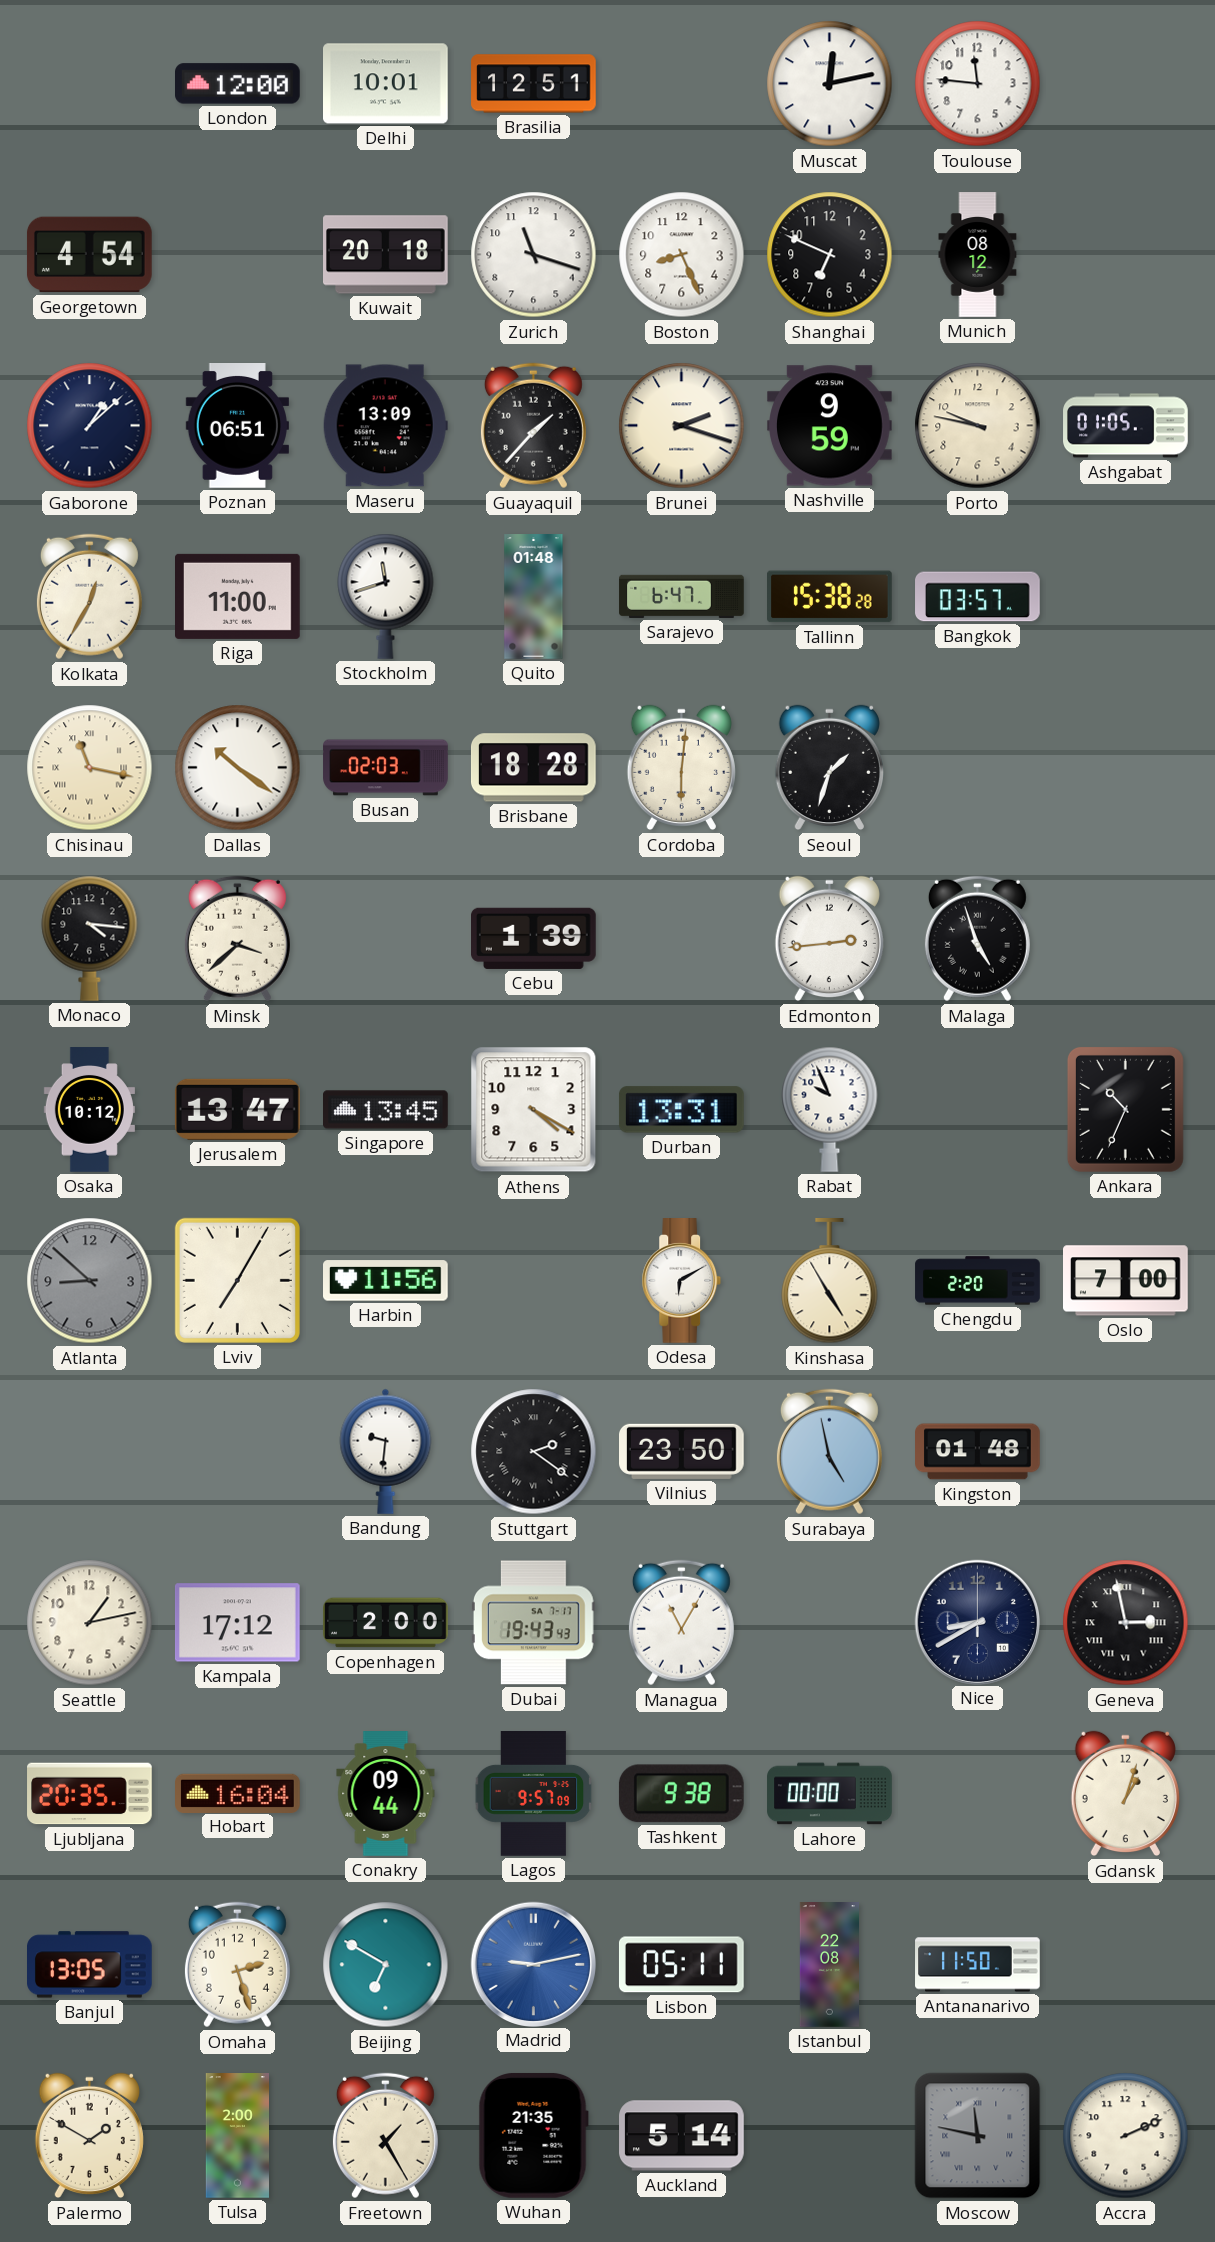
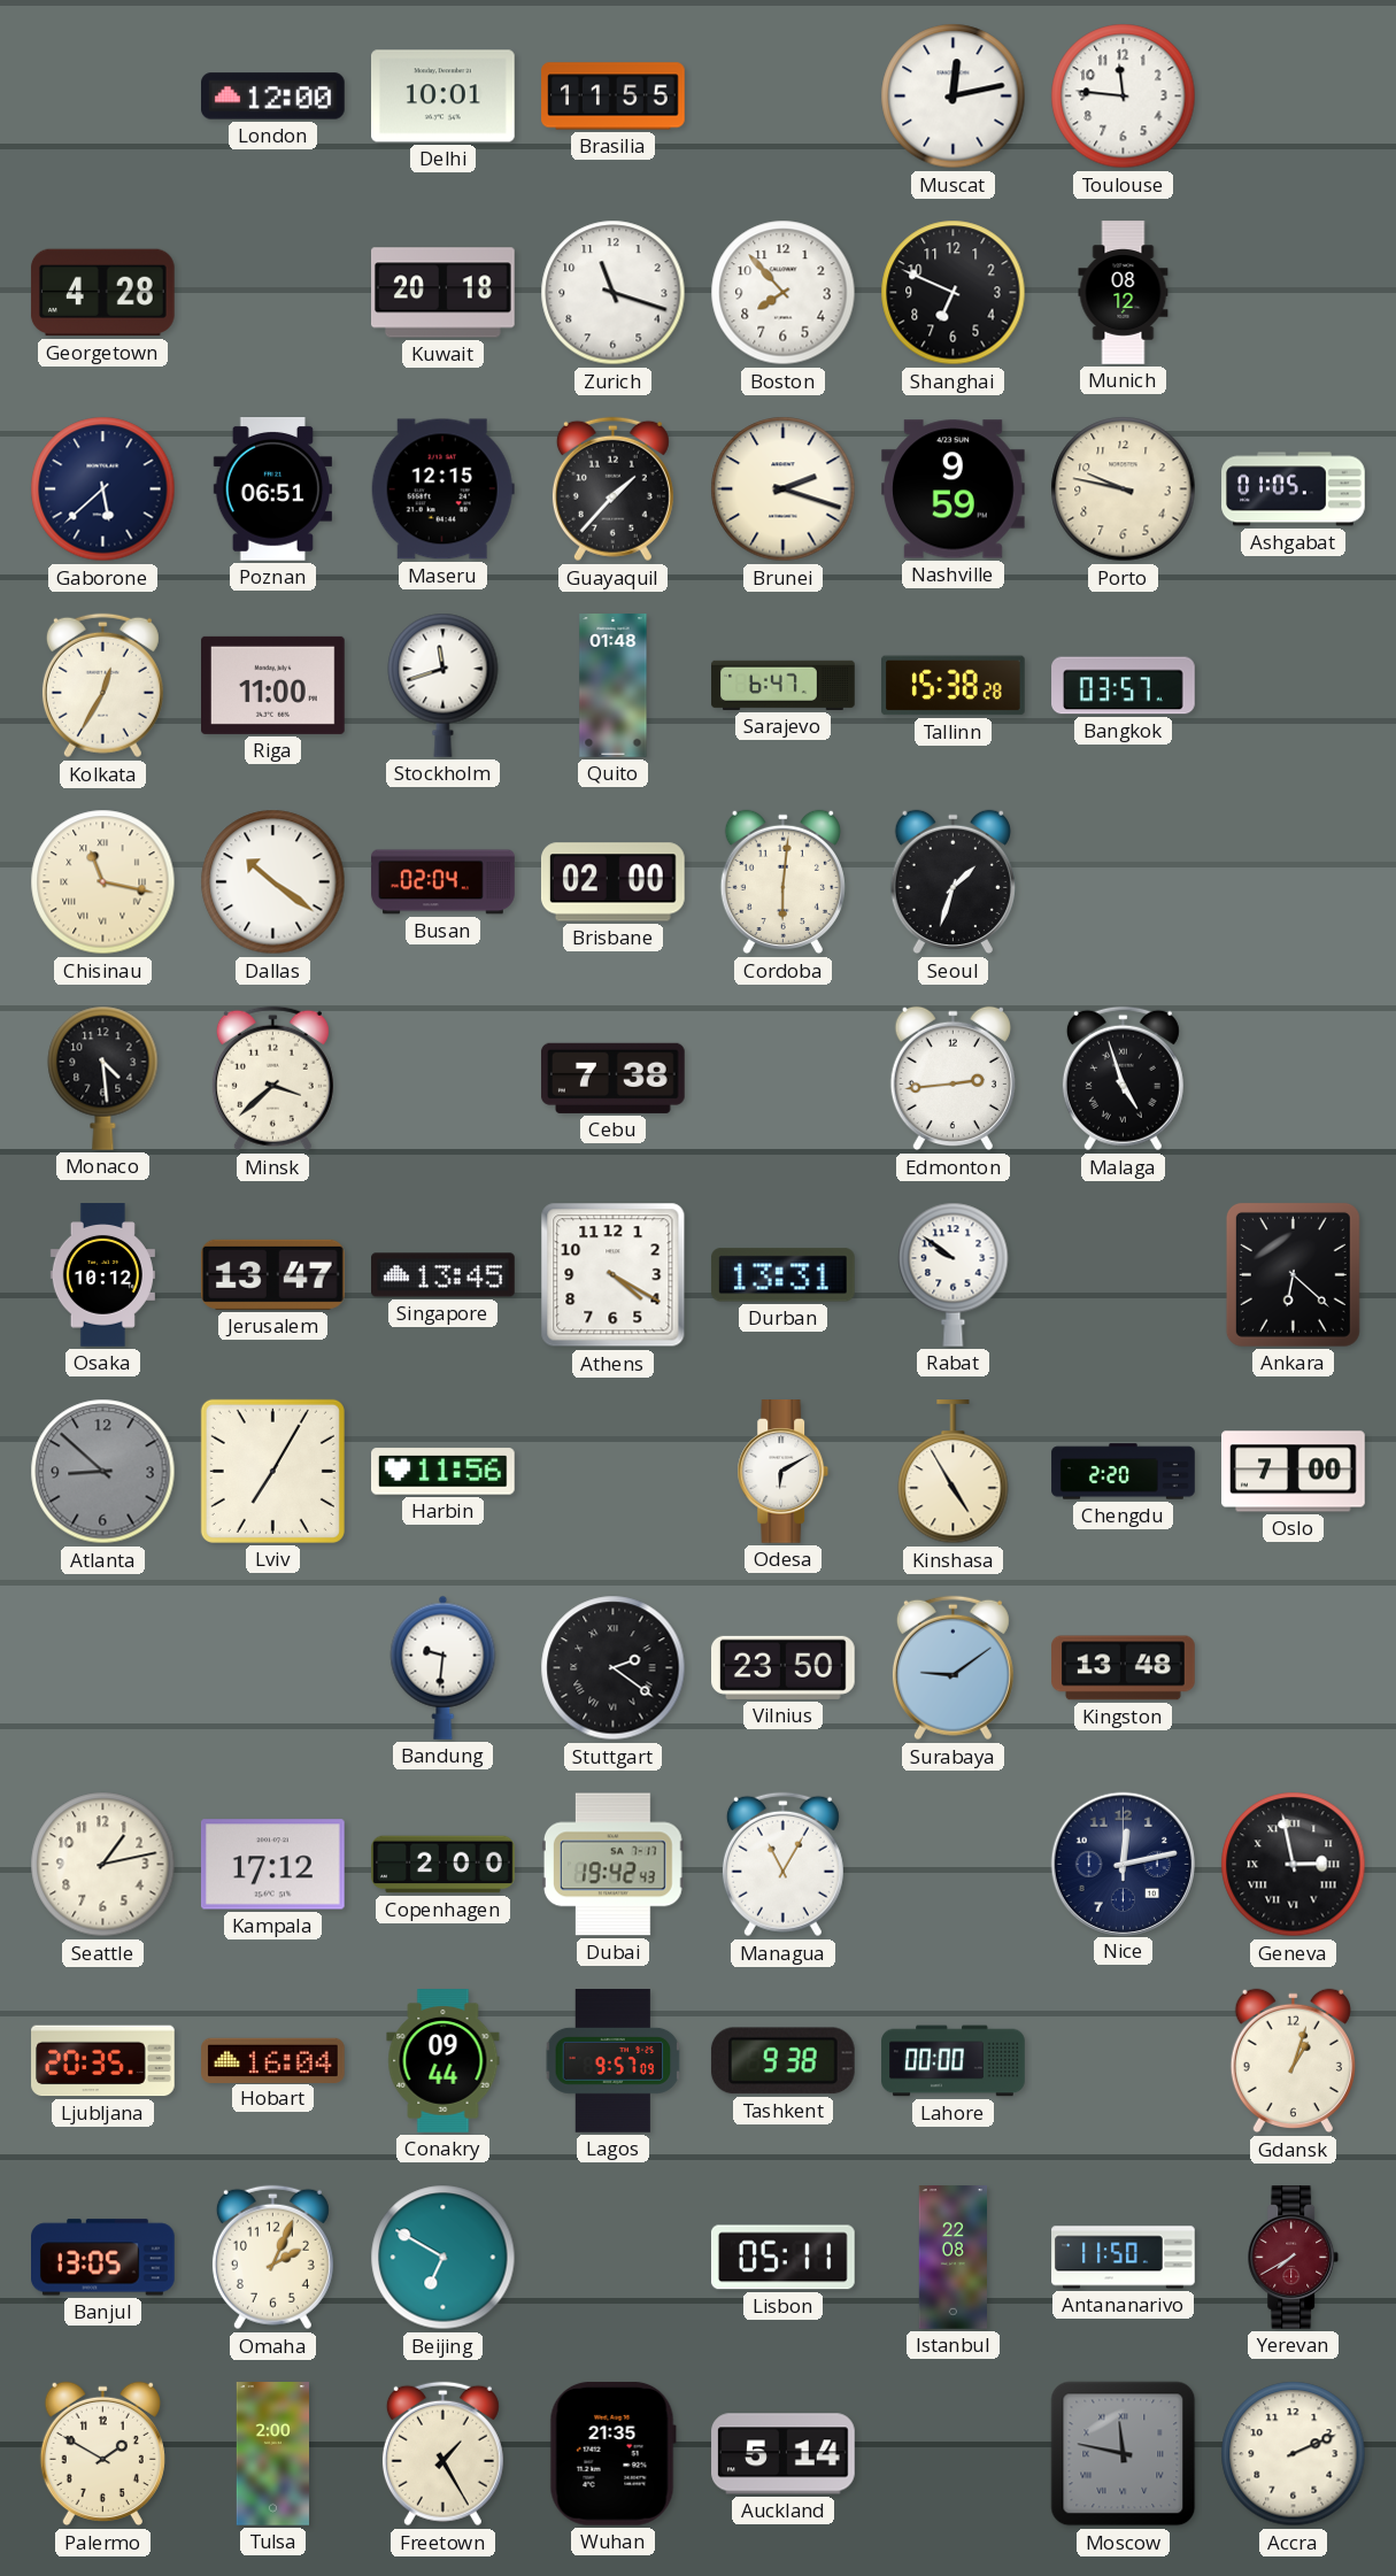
Brasilia: 12:51 -> 11:55 (614, 97)
Georgetown: 4:54 -> 4:28 (102, 293)
Boston: 8:26 -> 7:53 (784, 293)
Gaborone: 1:08 -> 5:38 (103, 489)
Maseru: 13:09 -> 12:15 (442, 489)
Busan: 02:03 -> 02:04 (444, 882)
Brisbane: 18:28 -> 02:00 (612, 882)
Monaco: 4:16 -> 4:29 (103, 1078)
Cebu: 1:39 -> 7:38 (614, 1078)
Rabat: 9:56 -> 9:51 (954, 1274)
Ankara: 10:34 -> 6:22 (1293, 1274)
Surabaya: 4:58 -> 9:09 (952, 1668)
Kingston: 01:48 -> 13:48 (1124, 1668)
Dubai: 19:43 -> 19:42 (612, 1865)
Nice: 8:40 -> 12:13 (1123, 1864)
Omaha: 2:27 -> 2:04 (272, 2258)
Madrid: 9:13 -> none (533, 1964)
Yerevan: none -> 7:40 (1294, 2258)
